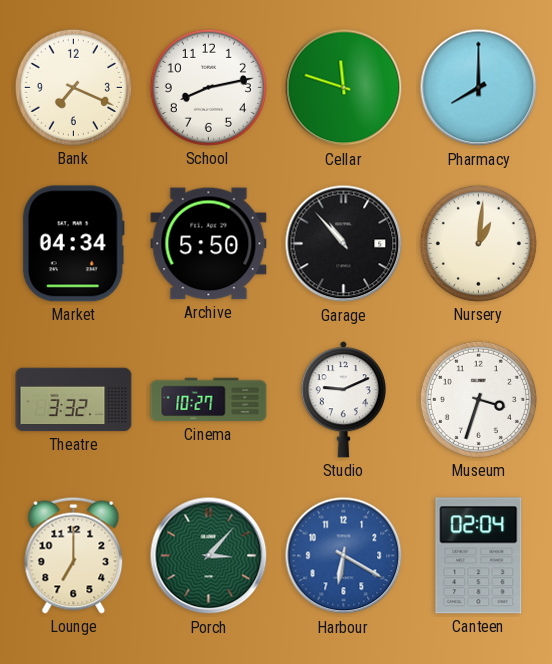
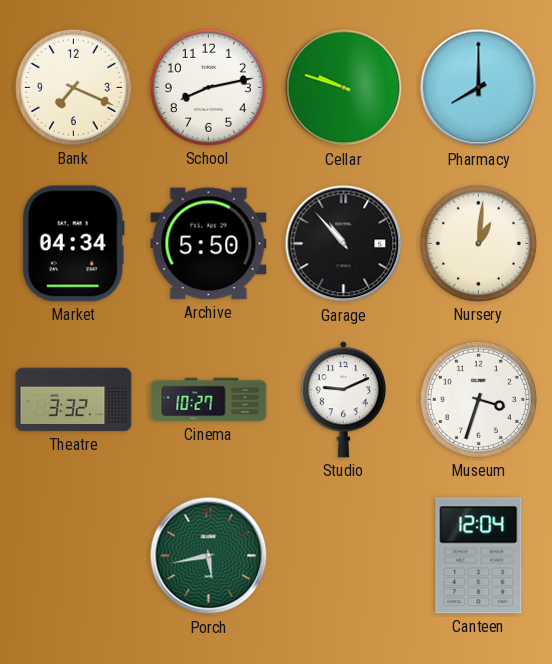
Cellar: 11:48 -> 9:48 (344, 88)
Lounge: 7:00 -> none (74, 555)
Porch: 3:07 -> 5:43 (209, 556)
Harbour: 6:20 -> none (344, 556)
Canteen: 02:04 -> 12:04 (479, 556)
